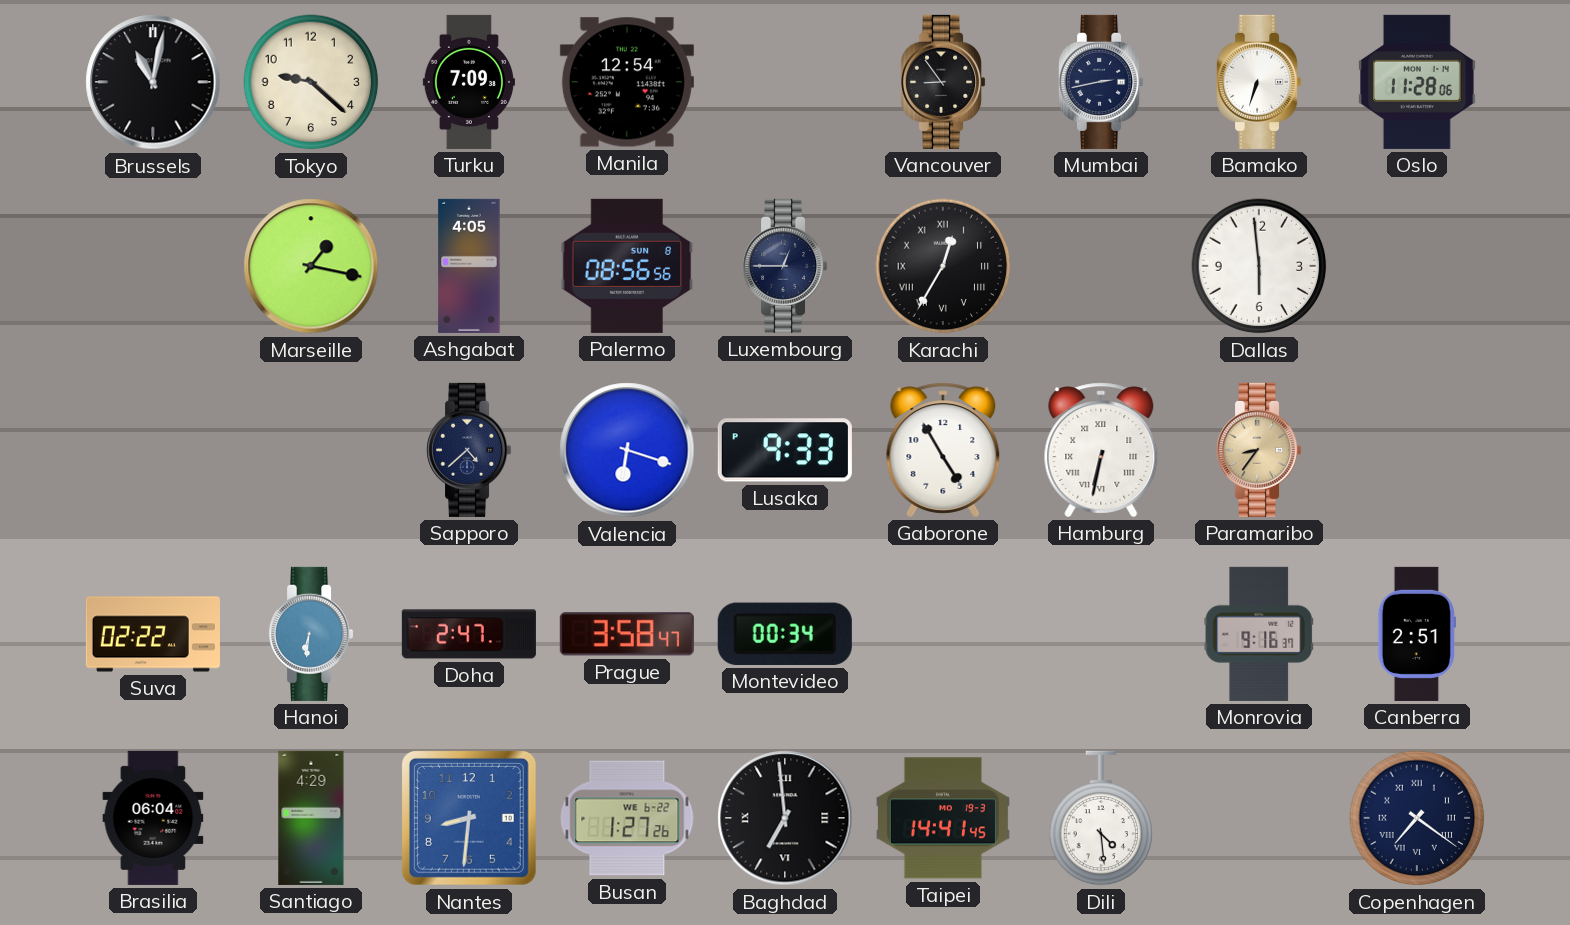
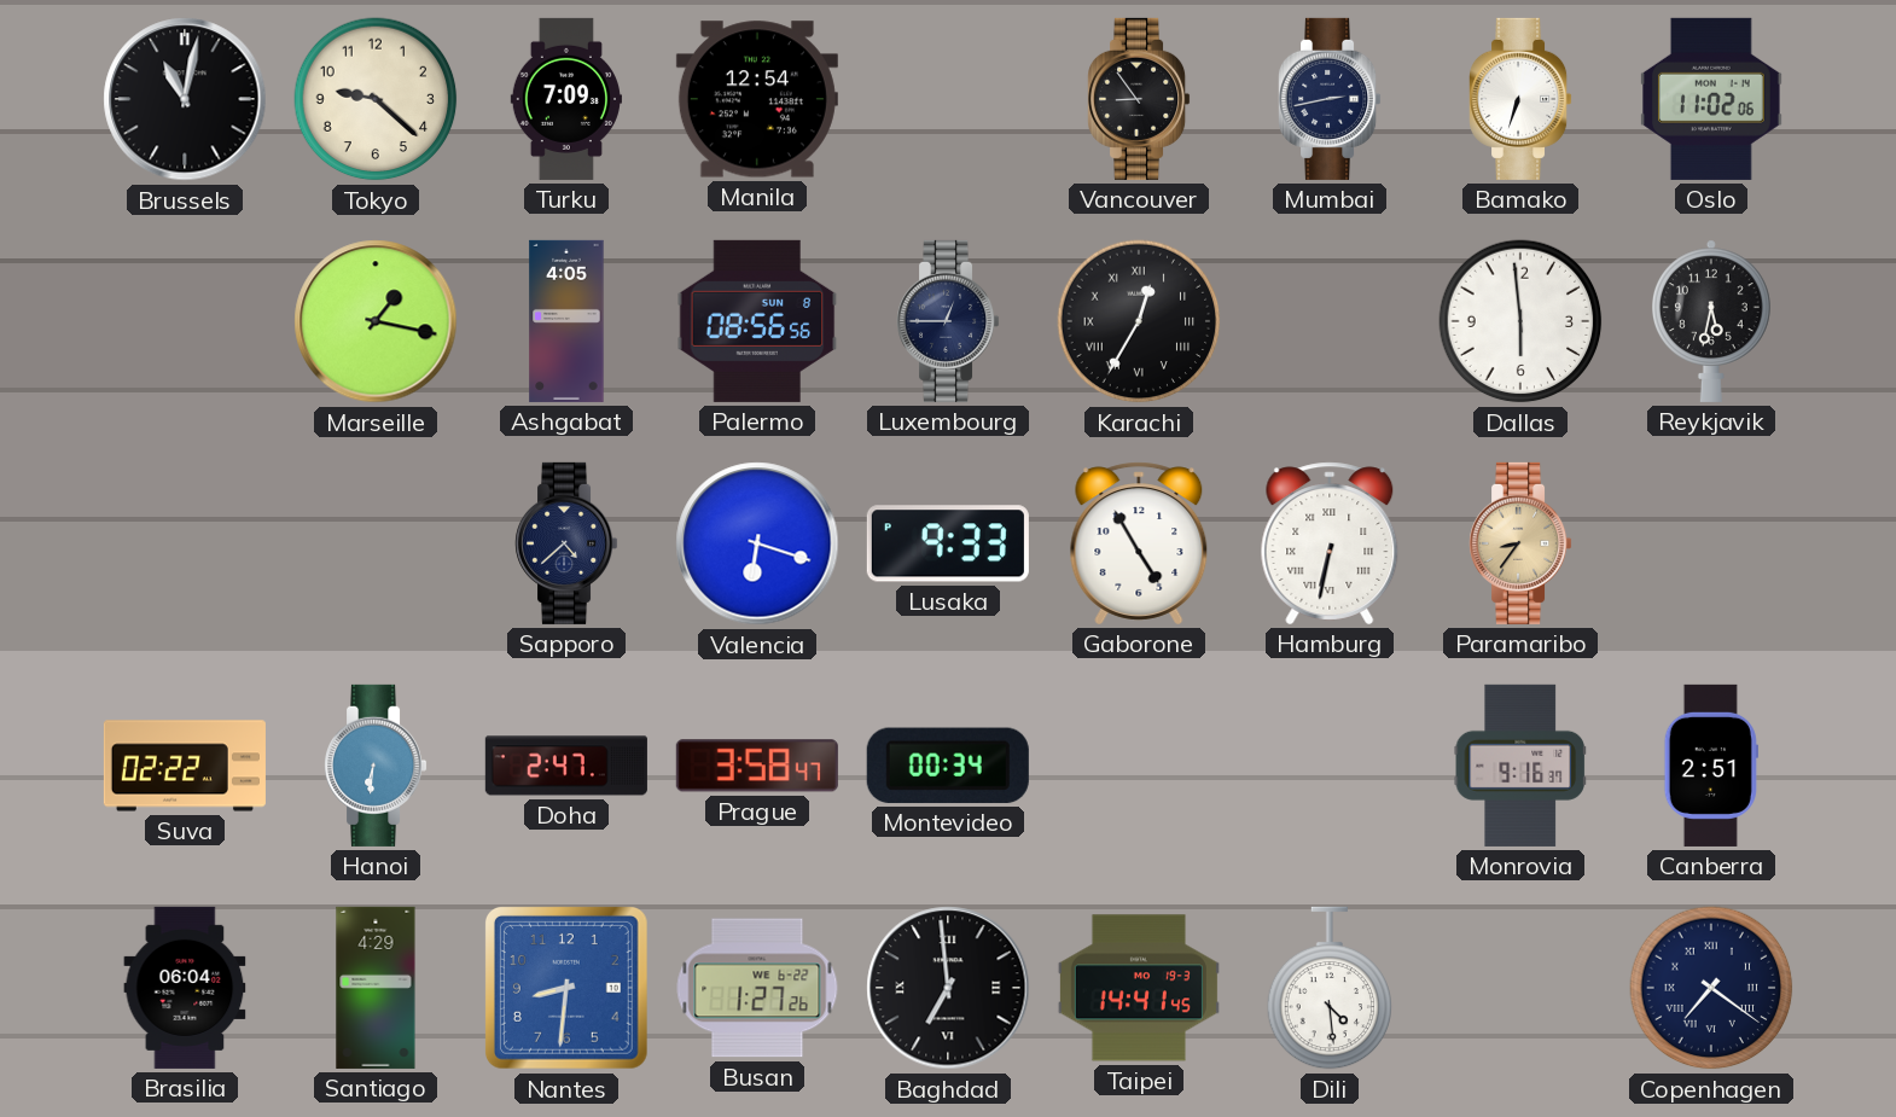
Oslo: 11:28 -> 11:02 (1712, 99)
Reykjavik: none -> 5:32 (1712, 321)
